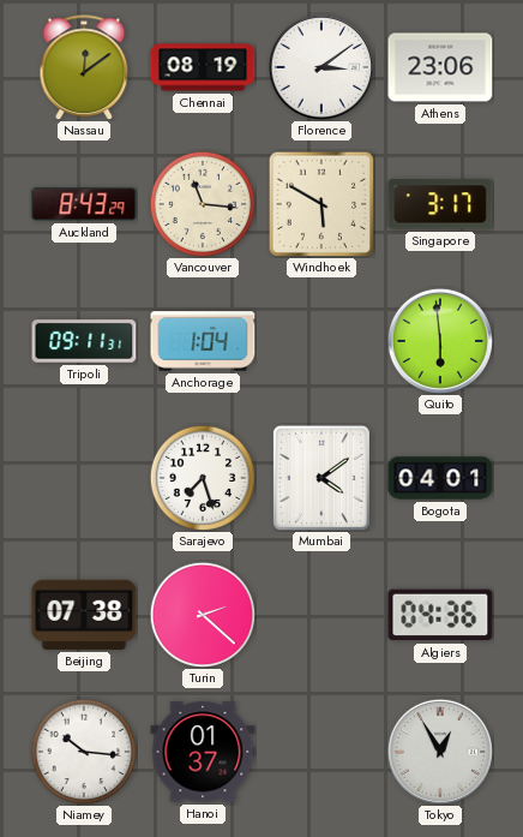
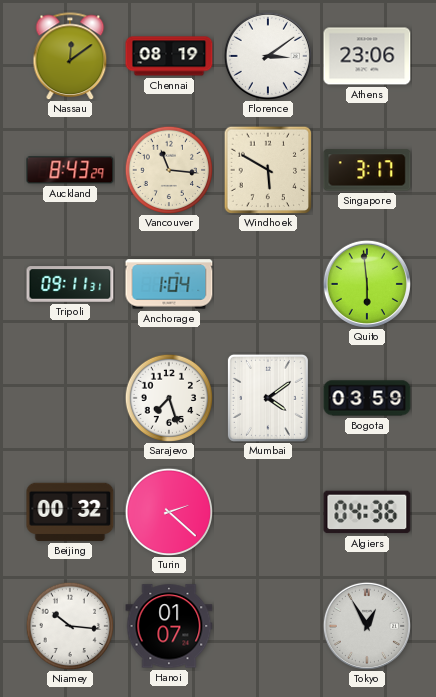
Bogota: 04:01 -> 03:59 (367, 398)
Beijing: 07:38 -> 00:32 (70, 512)
Hanoi: 01:37 -> 01:07 (169, 626)
